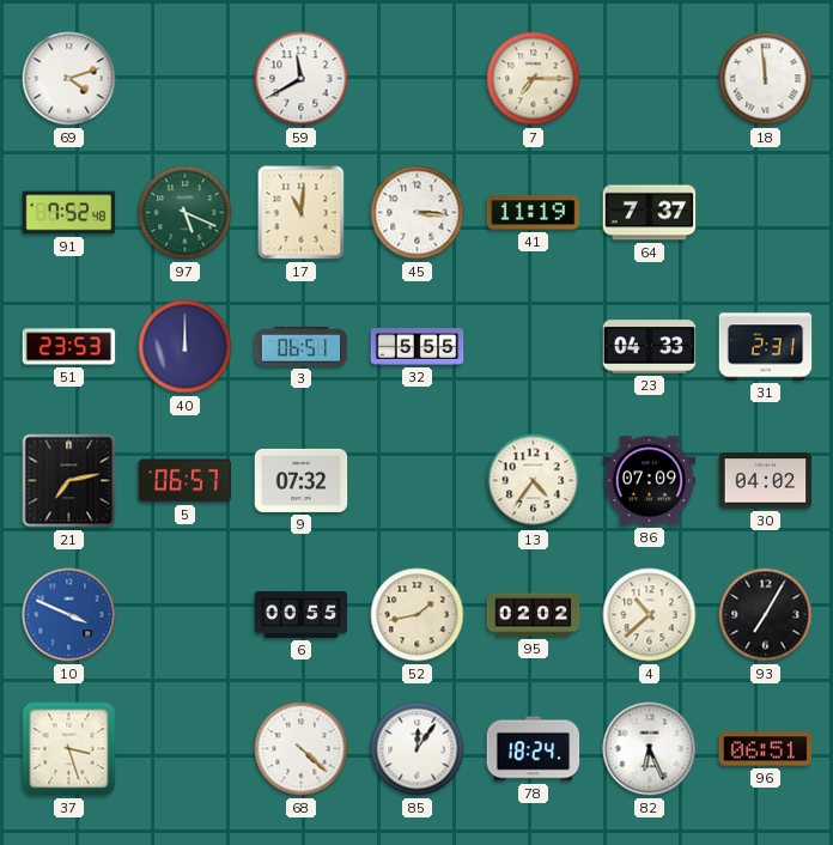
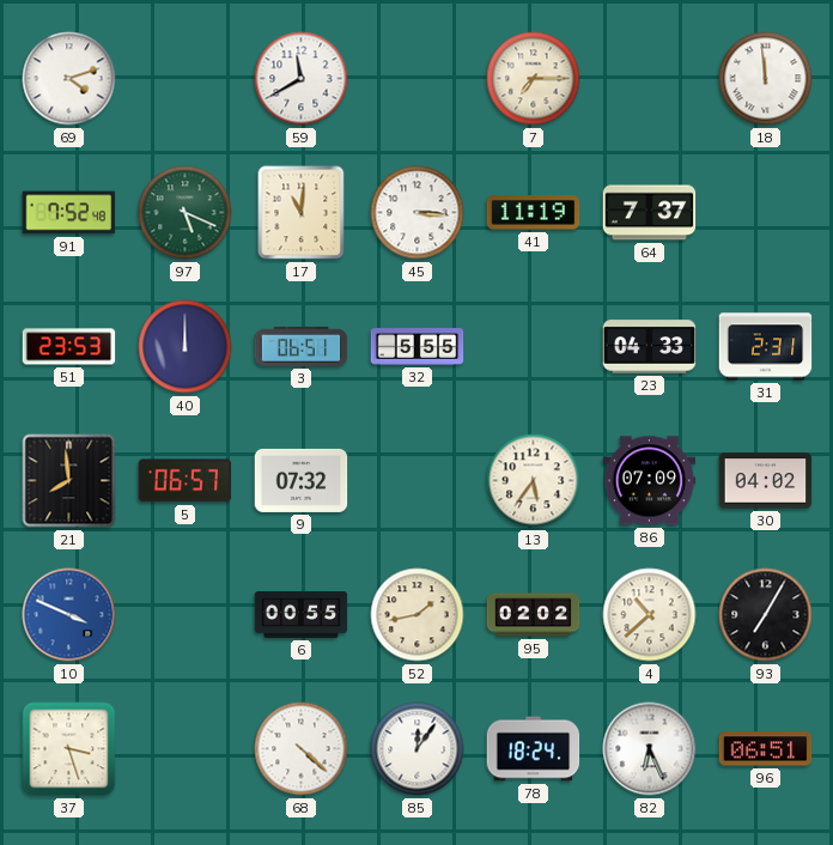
21: 7:13 -> 7:59 (69, 481)
13: 4:36 -> 5:36 (534, 481)
